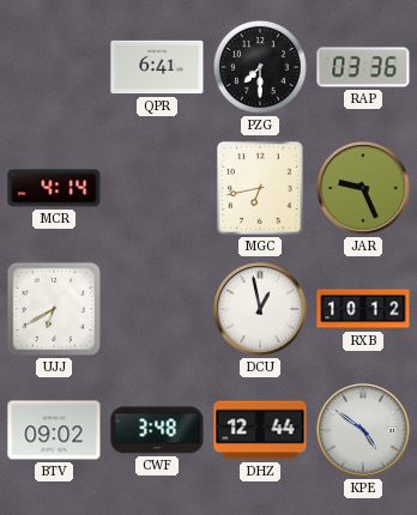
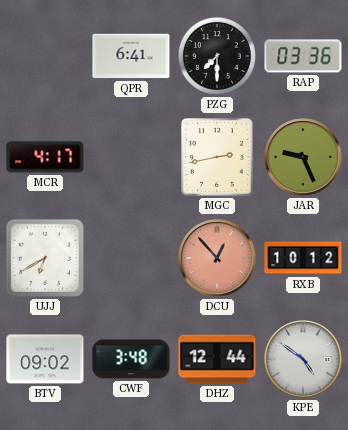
MCR: 4:14 -> 4:17 (45, 157)
MGC: 6:43 -> 2:43 (217, 157)
DCU: 12:58 -> 12:53 (217, 258)
DCU dial: white -> salmon (217, 258)
